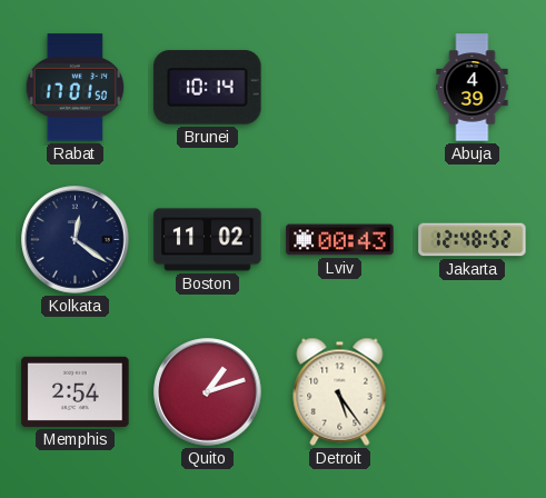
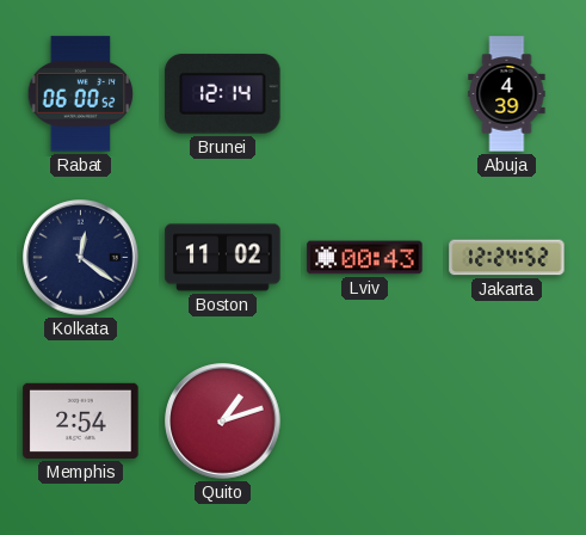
Rabat: 17:01 -> 06:00 (81, 94)
Brunei: 10:14 -> 12:14 (223, 94)
Jakarta: 12:48 -> 12:24 (507, 258)
Detroit: 5:24 -> none (340, 391)
